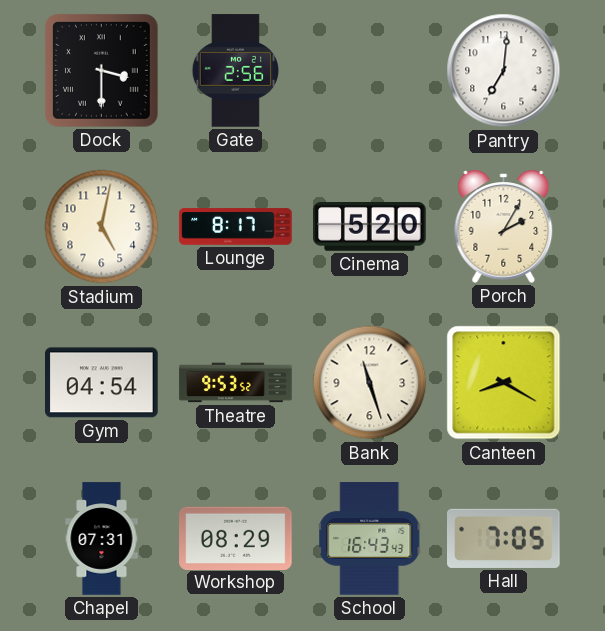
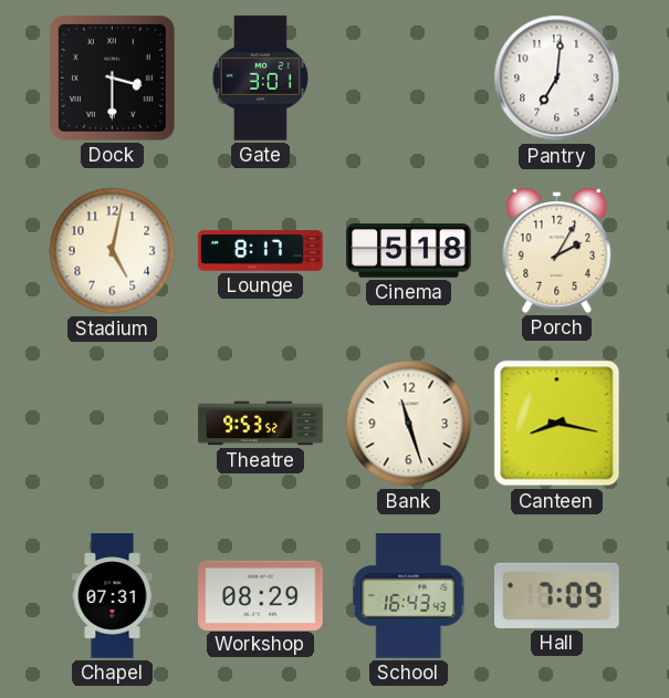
Gate: 2:56 -> 3:01 (260, 79)
Cinema: 5:20 -> 5:18 (409, 251)
Gym: 04:54 -> none (102, 383)
Canteen: 8:20 -> 8:17 (557, 424)
Hall: 7:05 -> 7:09 (557, 595)
